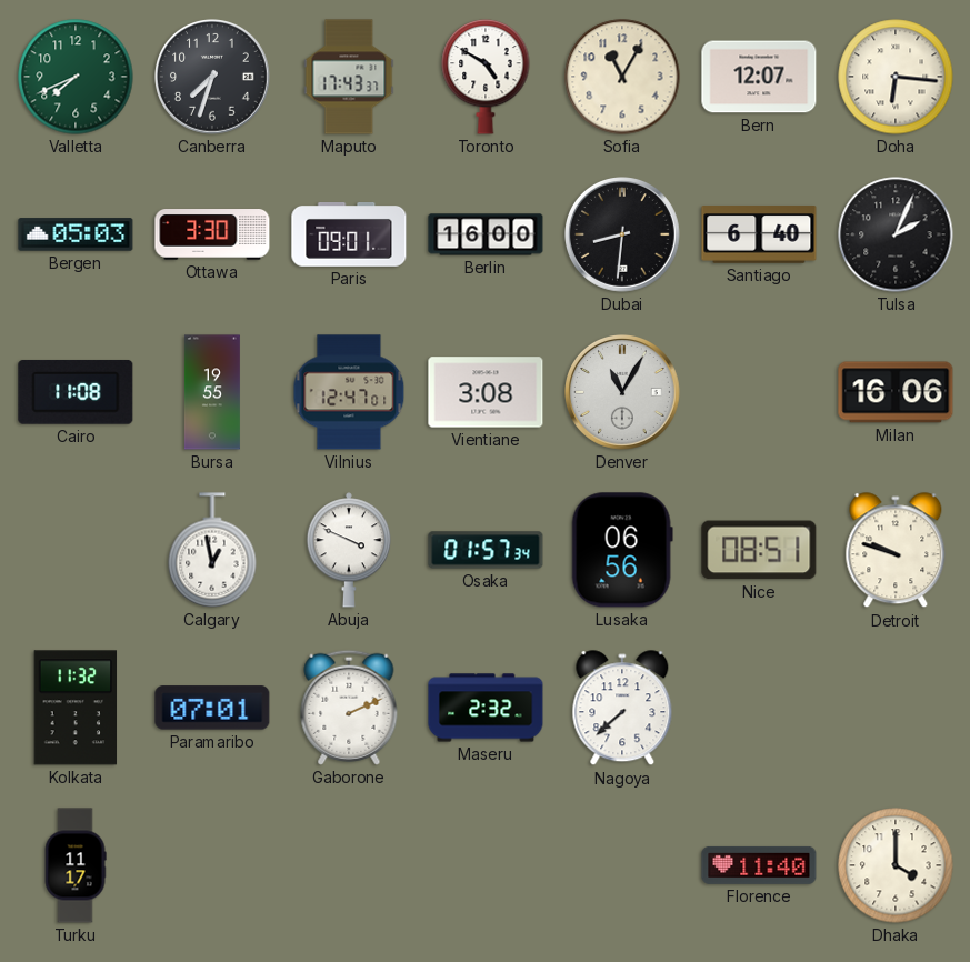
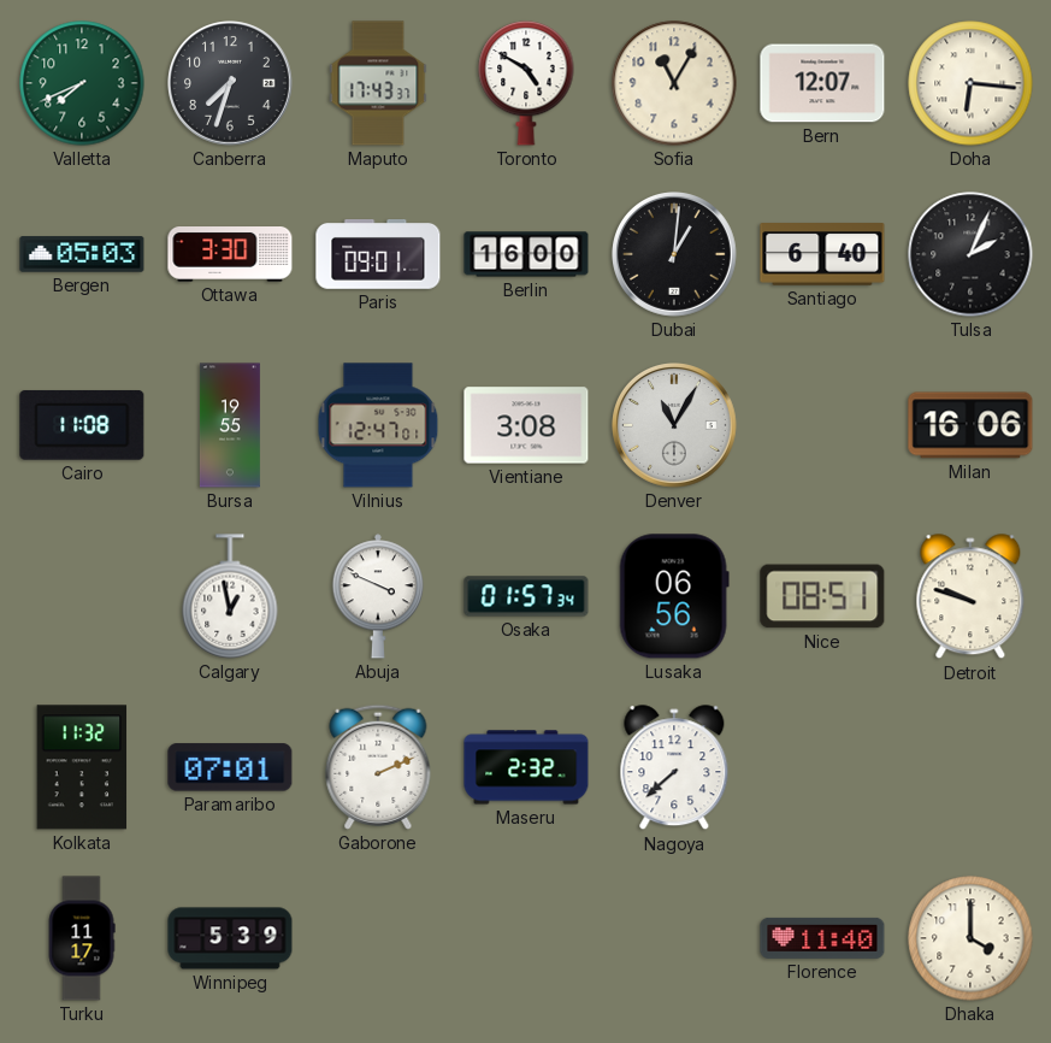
Dubai: 8:31 -> 1:01 (675, 255)
Winnipeg: none -> 5:39 (230, 938)
